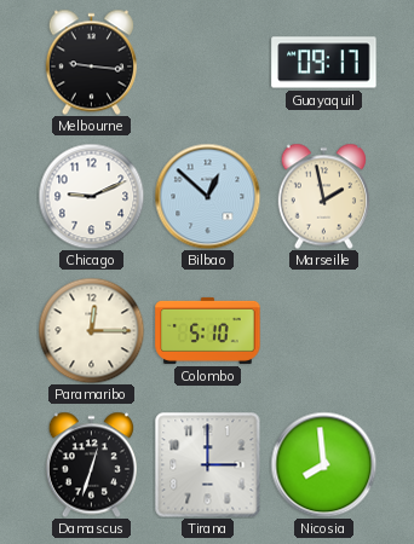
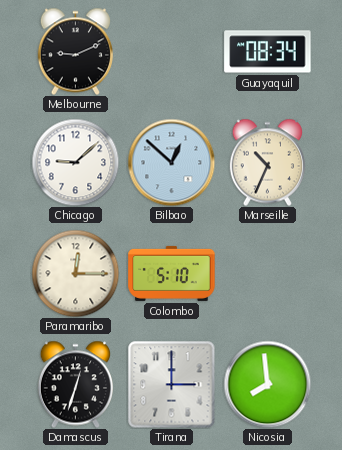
Melbourne: 9:16 -> 9:11 (75, 51)
Guayaquil: 09:17 -> 08:34 (268, 52)
Chicago: 9:11 -> 9:08 (75, 162)
Marseille: 1:58 -> 10:34 (267, 162)
